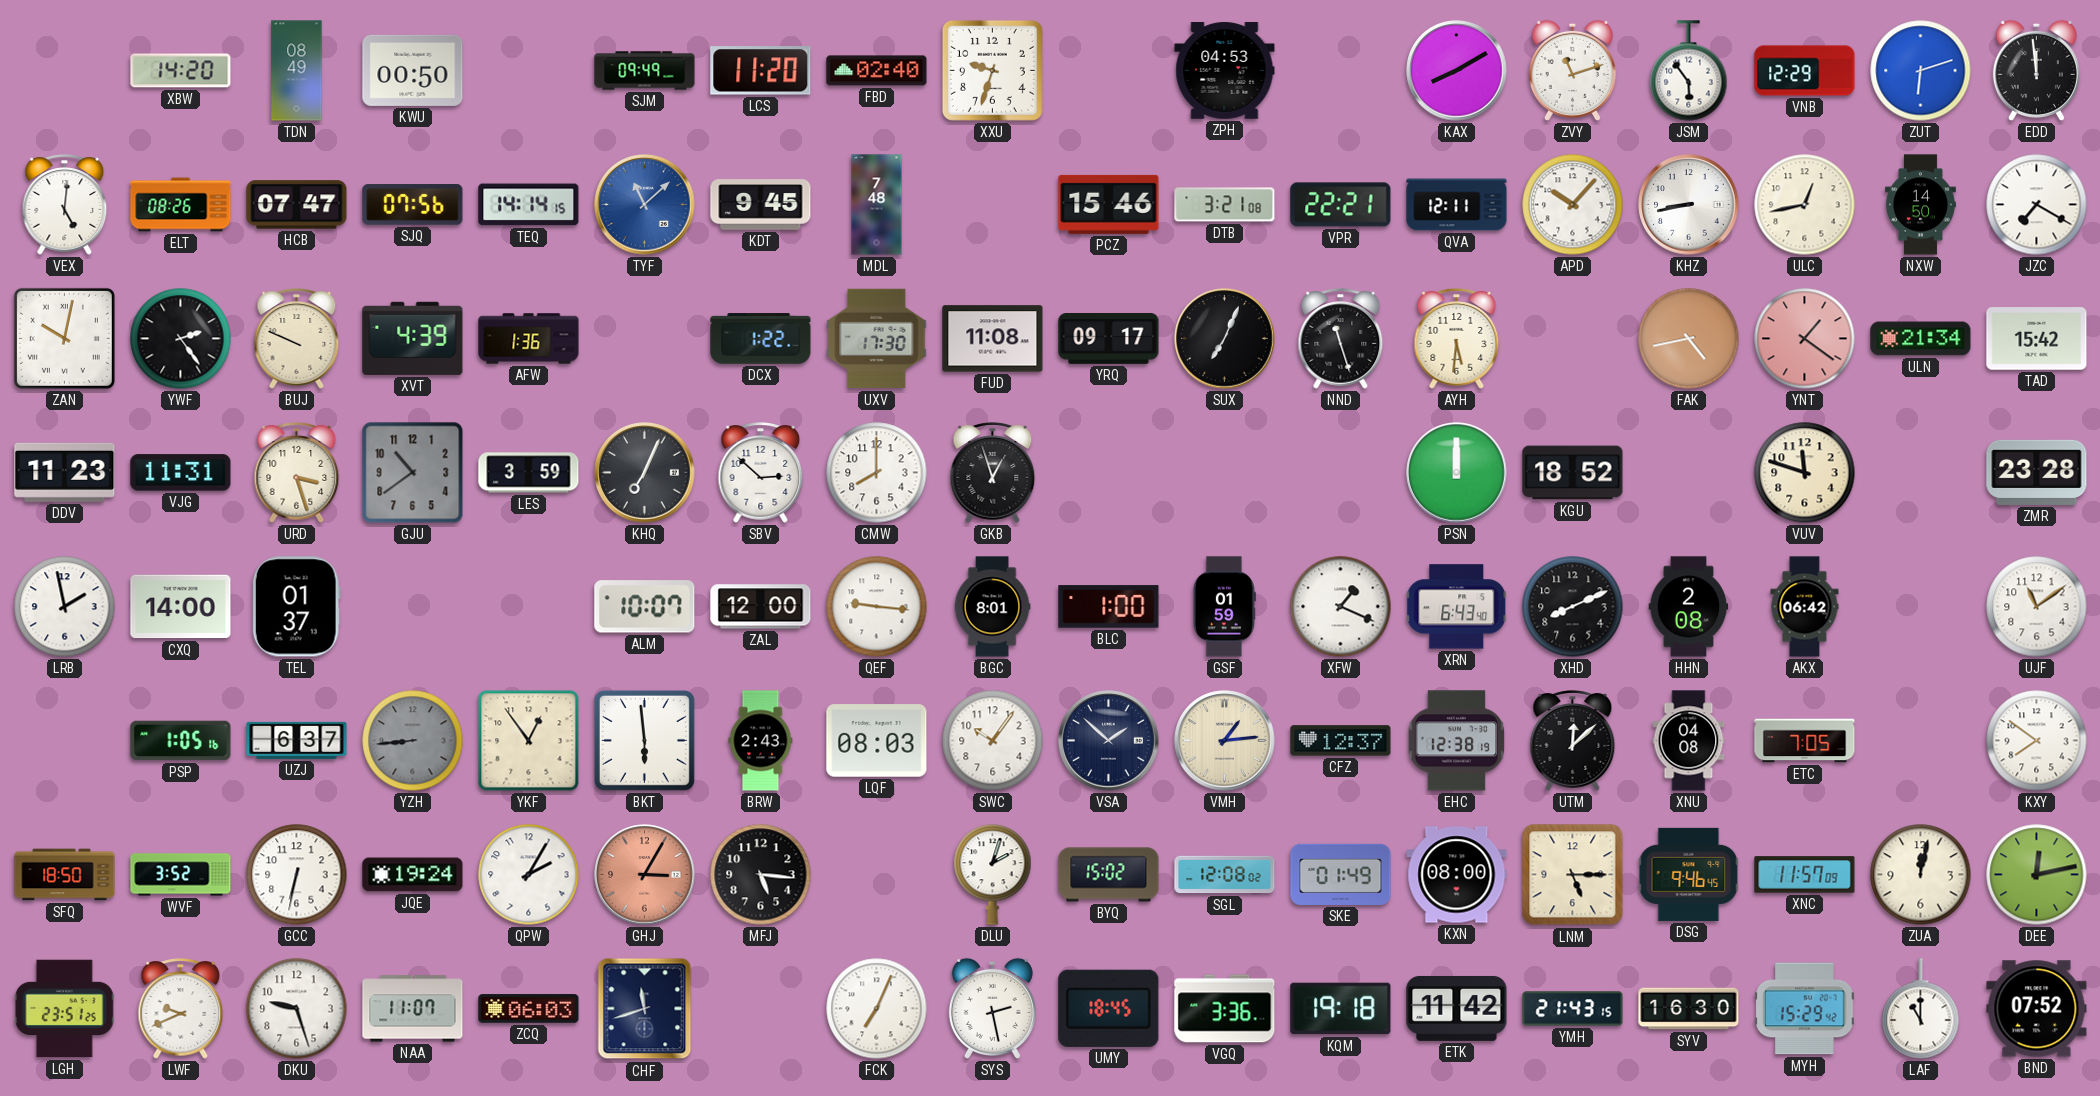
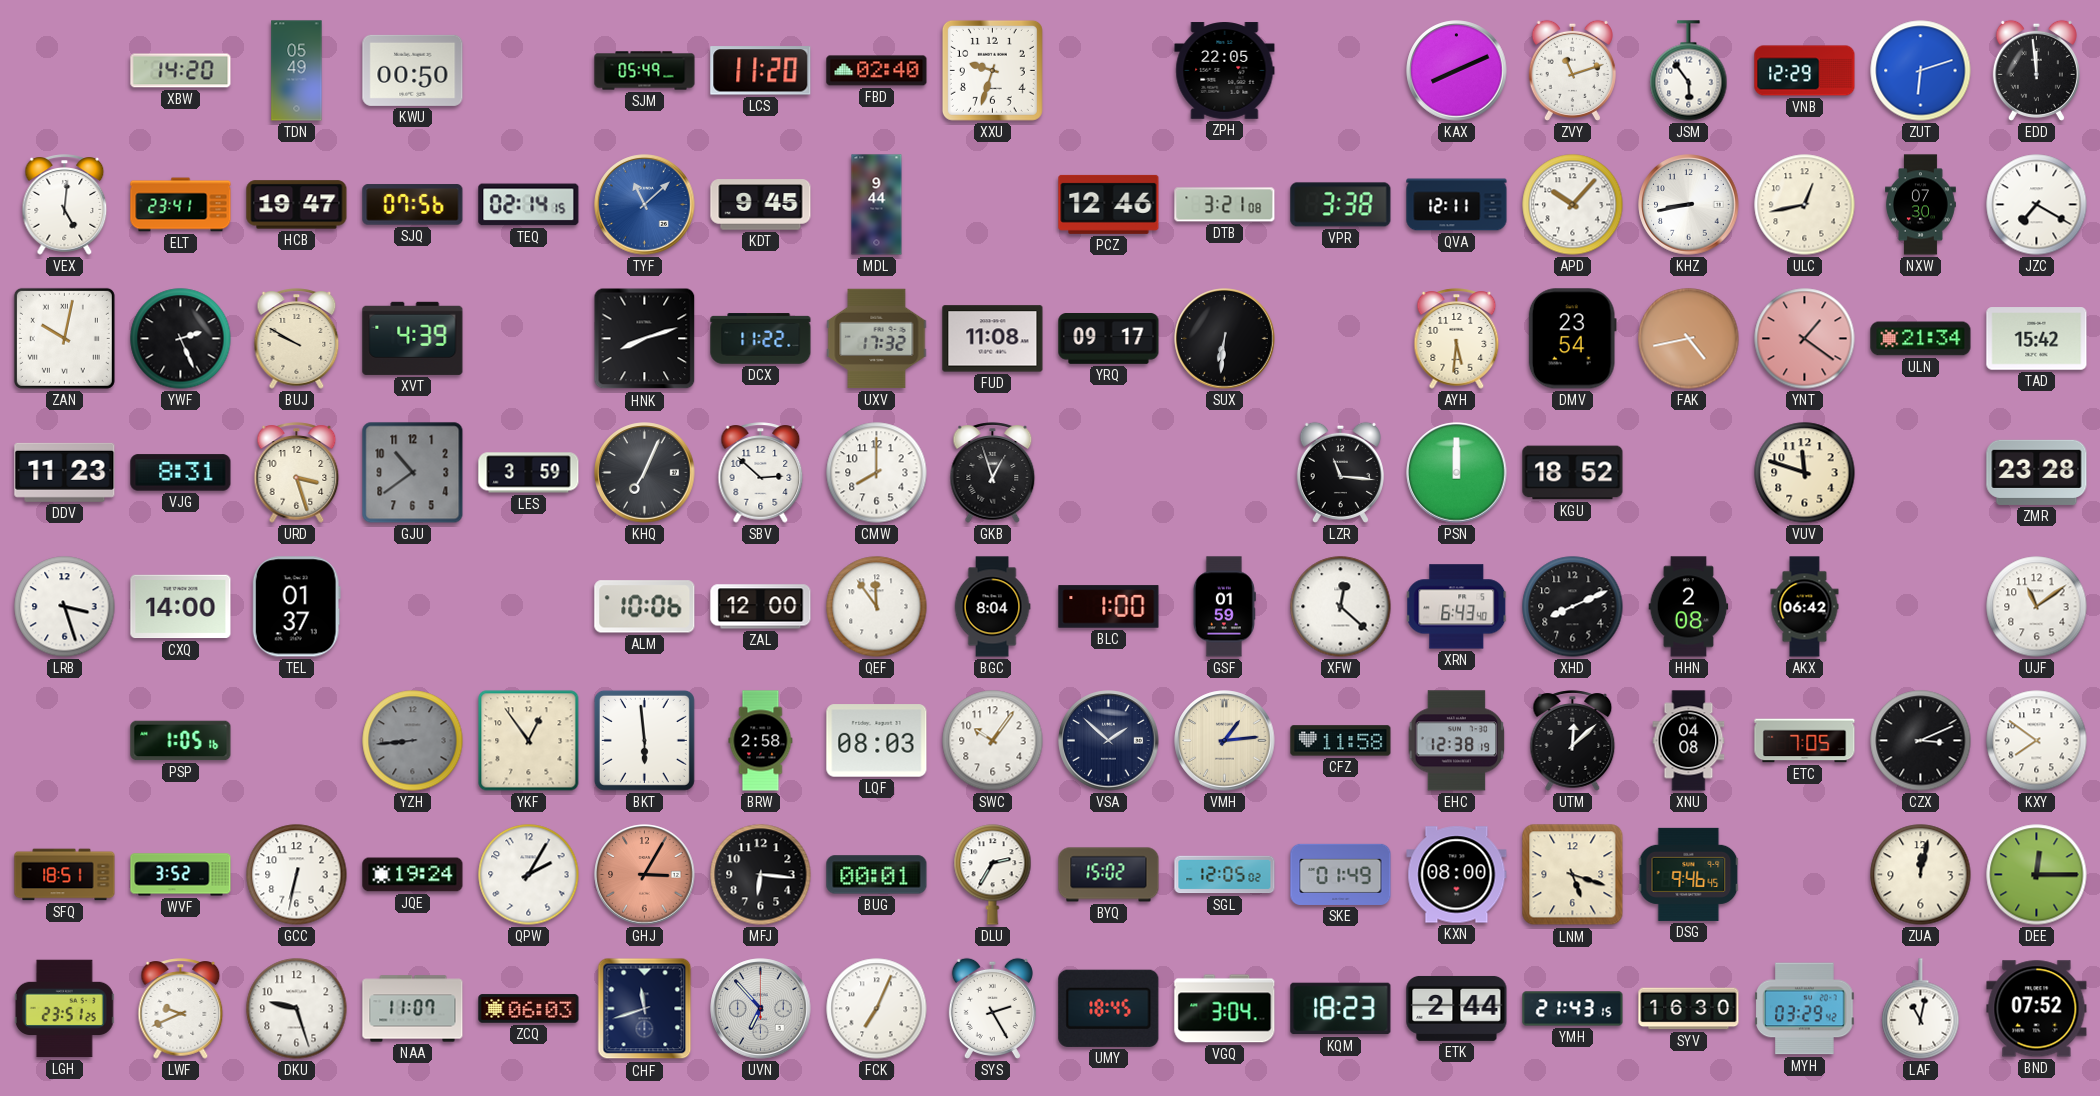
TDN: 08:49 -> 05:49 (297, 71)
SJM: 09:49 -> 05:49 (645, 71)
ZPH: 04:53 -> 22:05 (1225, 71)
KAX: 8:10 -> 8:11 (1457, 71)
ELT: 08:26 -> 23:41 (181, 205)
HCB: 07:47 -> 19:47 (297, 205)
TEQ: 14:14 -> 02:14 (529, 205)
MDL: 7:48 -> 9:44 (877, 205)
PCZ: 15:46 -> 12:46 (1109, 204)
VPR: 22:21 -> 3:38 (1341, 205)
NXW: 14:50 -> 07:30 (1921, 205)
YWF: 2:24 -> 2:26 (181, 339)
BUJ: 9:49 -> 9:50 (297, 339)
AFW: 1:36 -> none (529, 339)
HNK: none -> 8:12 (645, 339)
DCX: 1:22 -> 11:22 (761, 339)
UXV: 17:30 -> 17:32 (877, 339)
SUX: 7:04 -> 6:31 (1225, 339)
NND: 11:27 -> none (1341, 339)
DMV: none -> 23:54 (1572, 339)
VJG: 11:31 -> 8:31 (181, 473)
LZR: none -> 11:16 (1340, 472)
LRB: 1:58 -> 3:27 (65, 607)
ALM: 10:07 -> 10:06 (645, 607)
QEF: 9:16 -> 11:54 (877, 607)
BGC: 8:01 -> 8:04 (992, 607)
XFW: 1:19 -> 12:22 (1341, 607)
UZJ: 6:37 -> none (297, 740)
BRW: 2:43 -> 2:58 (761, 741)
CFZ: 12:37 -> 11:58 (1341, 741)
CZX: none -> 3:11 (1921, 741)
SFQ: 18:50 -> 18:51 (65, 875)
MFJ: 5:16 -> 6:16 (761, 875)
BUG: none -> 00:01 (877, 875)
DLU: 2:03 -> 2:35 (993, 875)
SGL: 12:08 -> 12:05 (1225, 875)
LNM: 5:15 -> 5:18 (1573, 875)
XNC: 11:57 -> none (1805, 875)
DEE: 12:13 -> 12:15 (2037, 875)
UVN: none -> 6:53 (761, 1009)
SYS: 2:28 -> 2:25 (992, 1008)
VGQ: 3:36 -> 3:04 (1225, 1009)
KQM: 19:18 -> 18:23 (1341, 1009)
ETK: 11:42 -> 2:44 (1457, 1008)
MYH: 15:29 -> 03:29 (1805, 1009)
LAF: 11:00 -> 11:02 (1921, 1009)
